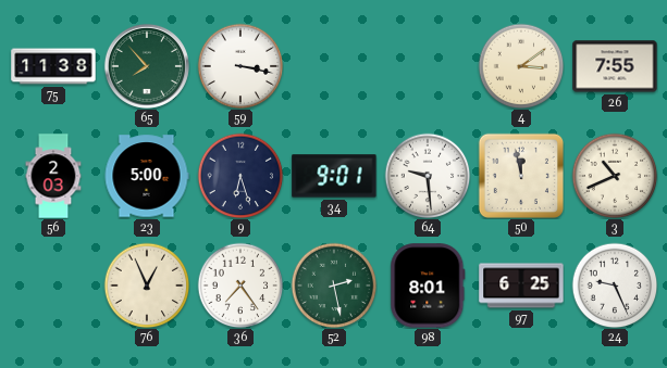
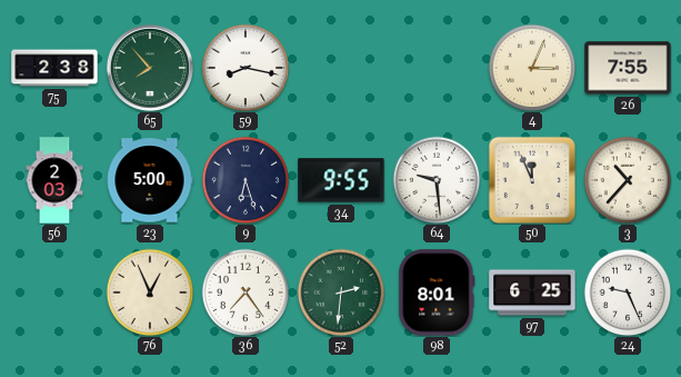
75: 11:38 -> 2:38 (54, 68)
59: 3:17 -> 8:17 (246, 68)
4: 3:09 -> 3:04 (532, 68)
34: 9:01 -> 9:55 (341, 180)
50: 11:58 -> 11:56 (531, 179)
3: 10:41 -> 10:37 (628, 180)
52: 2:28 -> 2:31 (341, 292)
